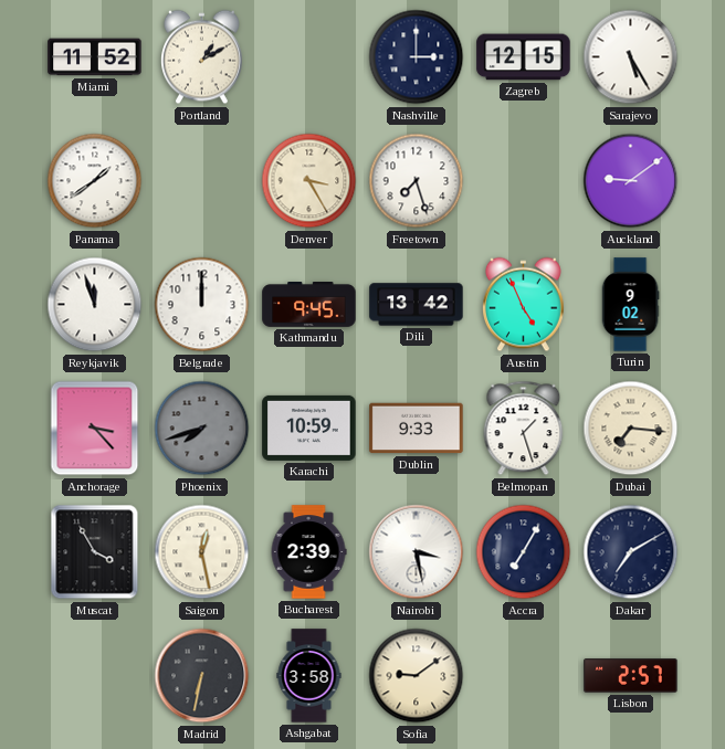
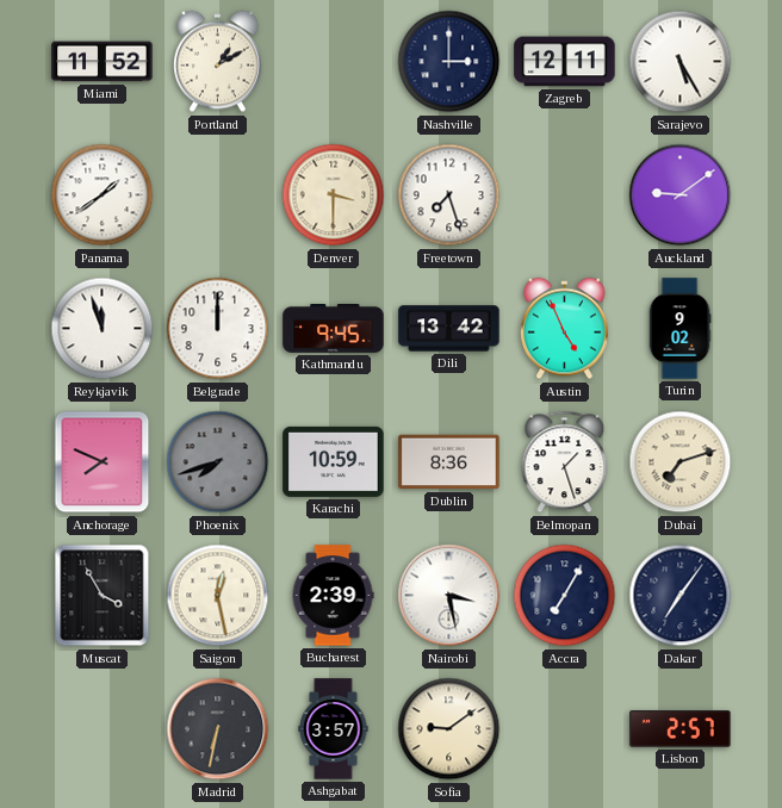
Zagreb: 12:15 -> 12:11 (565, 62)
Denver: 3:25 -> 3:30 (334, 195)
Anchorage: 3:23 -> 7:49 (103, 462)
Dublin: 9:33 -> 8:36 (449, 462)
Dubai: 7:16 -> 7:12 (681, 462)
Dakar: 7:10 -> 7:06 (681, 596)
Ashgabat: 3:58 -> 3:57 (334, 729)
